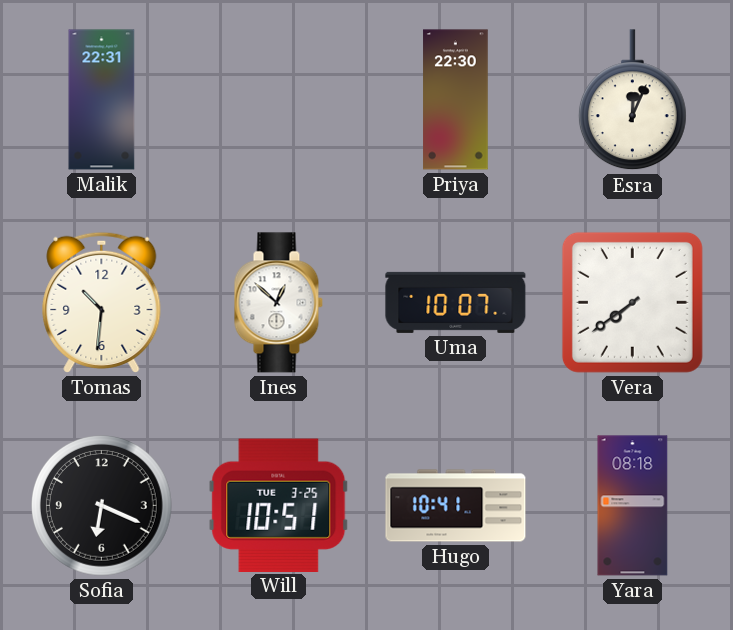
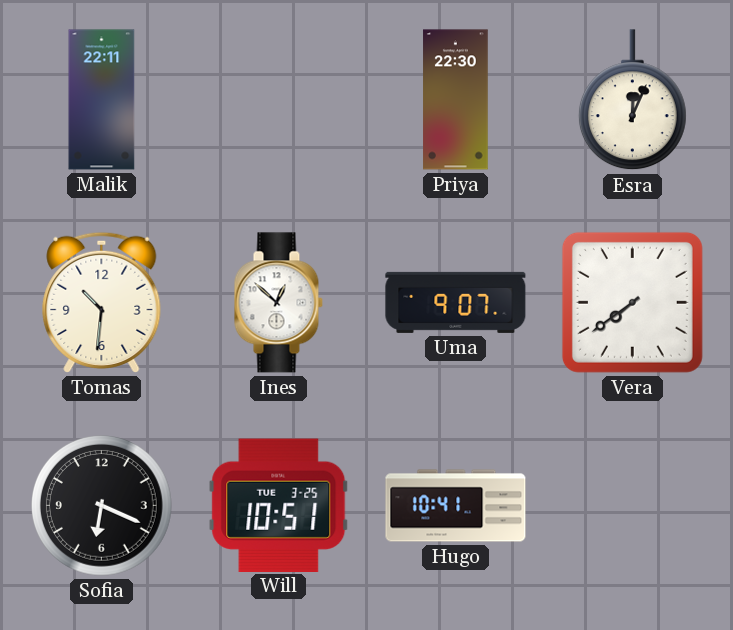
Malik: 22:31 -> 22:11 (102, 100)
Uma: 10:07 -> 9:07 (456, 302)
Yara: 08:18 -> none (633, 506)
